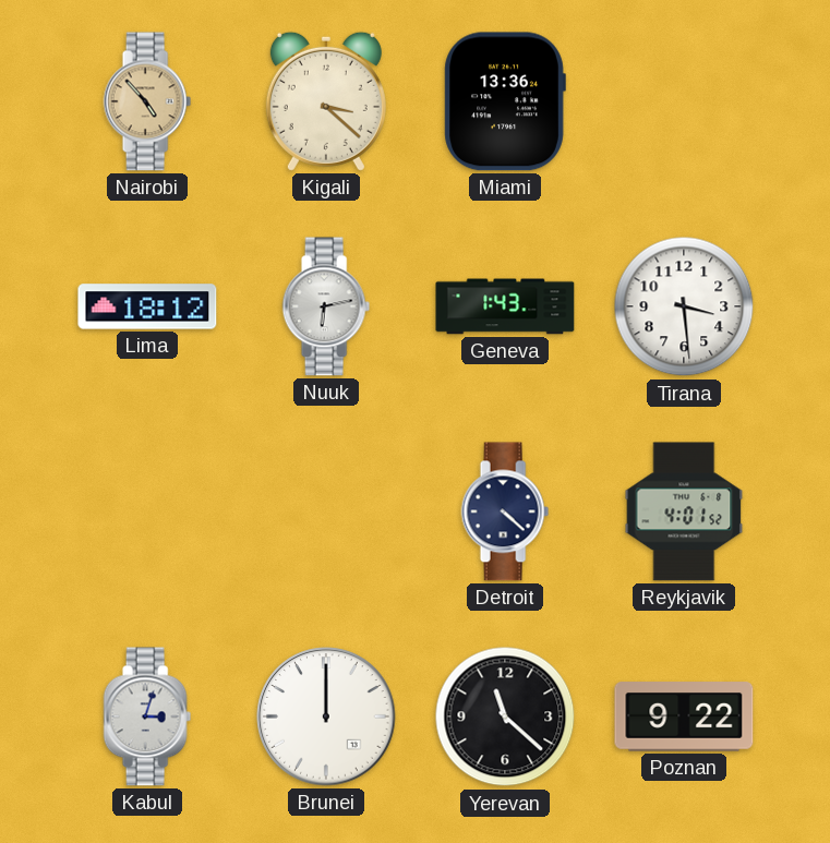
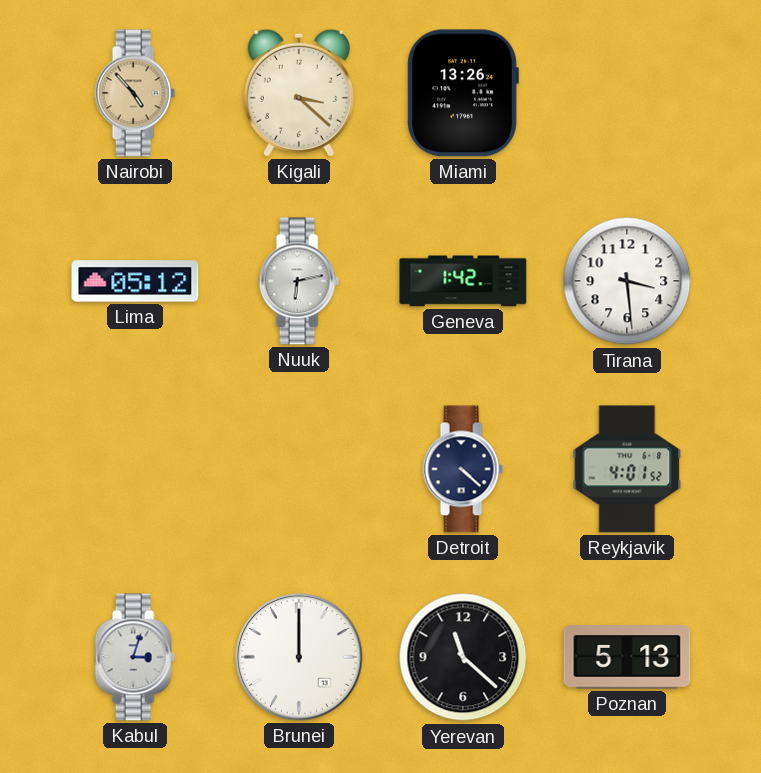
Miami: 13:36 -> 13:26 (463, 93)
Lima: 18:12 -> 05:12 (135, 281)
Geneva: 1:43 -> 1:42 (463, 281)
Poznan: 9:22 -> 5:13 (627, 657)
